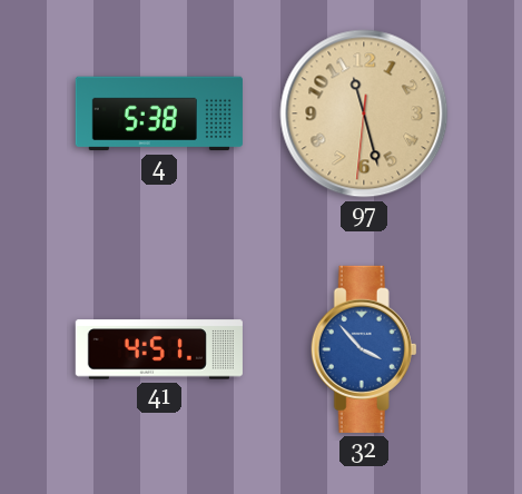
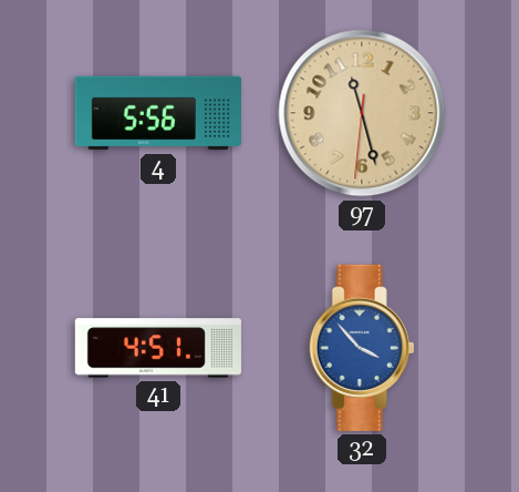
4: 5:38 -> 5:56 (158, 113)
